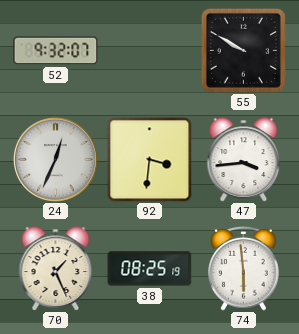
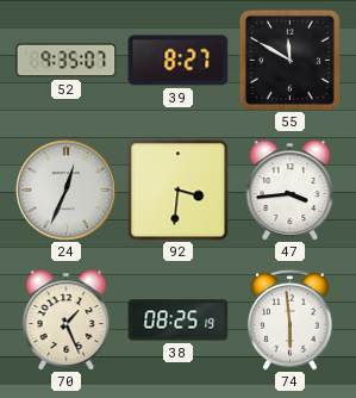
52: 9:32 -> 9:35 (67, 61)
39: none -> 8:27 (179, 61)
55: 9:50 -> 11:50 (289, 60)
